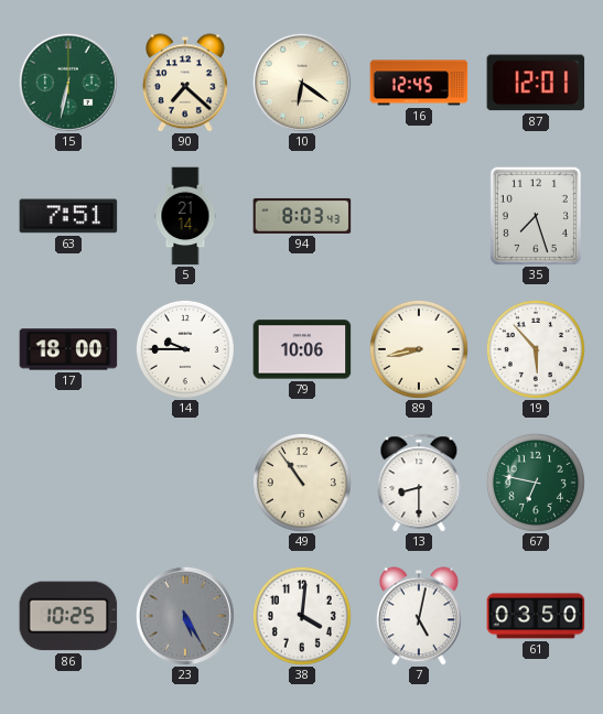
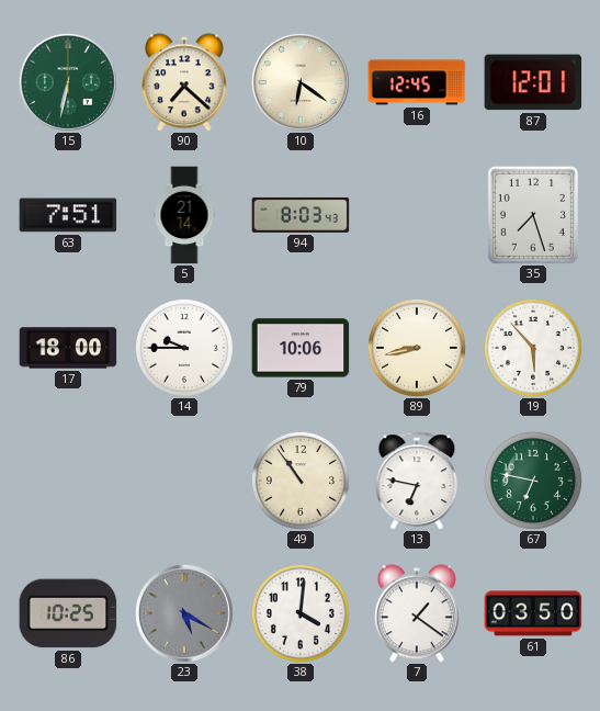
13: 8:30 -> 6:47 (417, 481)
23: 5:25 -> 5:20 (184, 613)
7: 5:02 -> 1:21 (417, 613)
